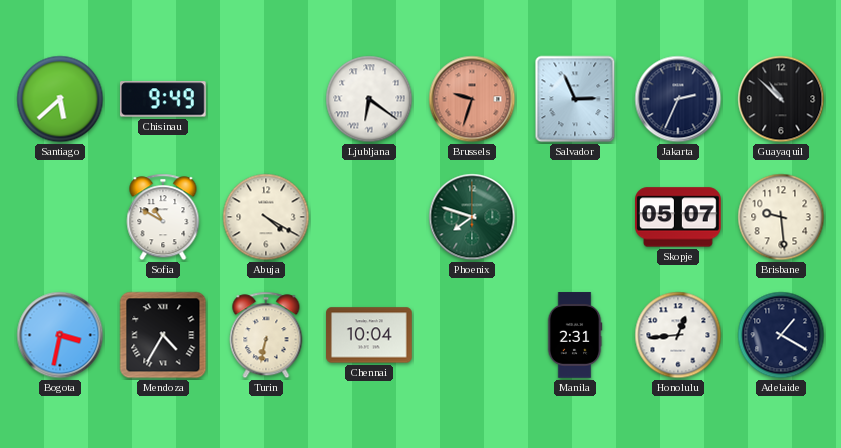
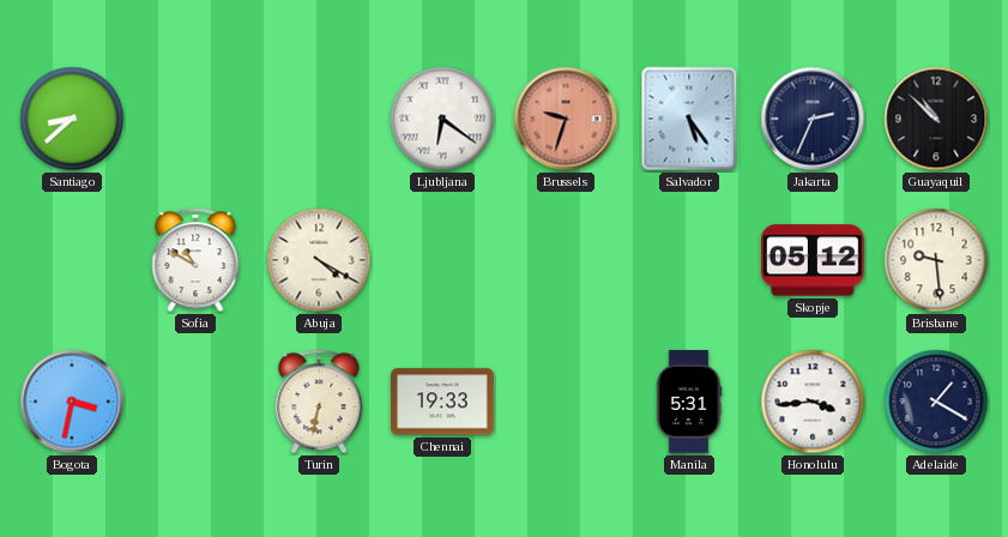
Santiago: 5:38 -> 8:38 (72, 119)
Chisinau: 9:49 -> none (163, 99)
Salvador: 2:56 -> 5:24 (689, 119)
Phoenix: 7:48 -> none (472, 217)
Skopje: 05:07 -> 05:12 (814, 260)
Mendoza: 4:35 -> none (163, 335)
Chennai: 10:04 -> 19:33 (442, 402)
Manila: 2:31 -> 5:31 (689, 402)
Honolulu: 12:44 -> 3:44 (813, 402)
